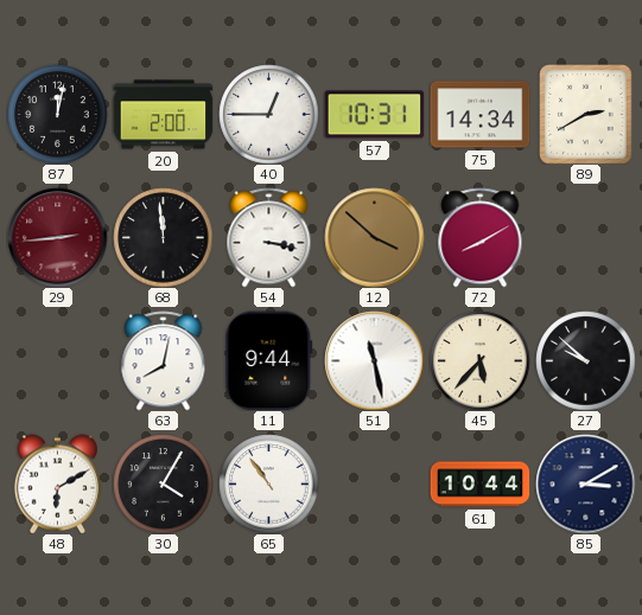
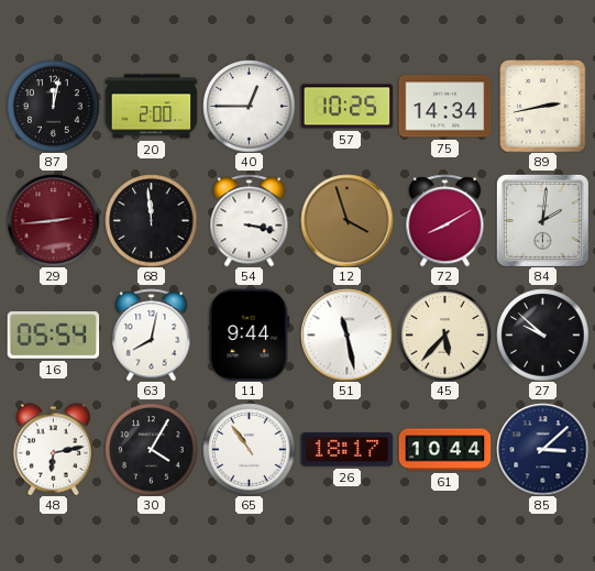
57: 10:31 -> 10:25 (346, 107)
89: 2:40 -> 2:43 (543, 106)
12: 3:52 -> 3:57 (346, 220)
84: none -> 2:01 (542, 220)
16: none -> 05:54 (53, 334)
48: 6:10 -> 6:13 (53, 449)
26: none -> 18:17 (346, 450)
85: 3:10 -> 3:08 (542, 449)
